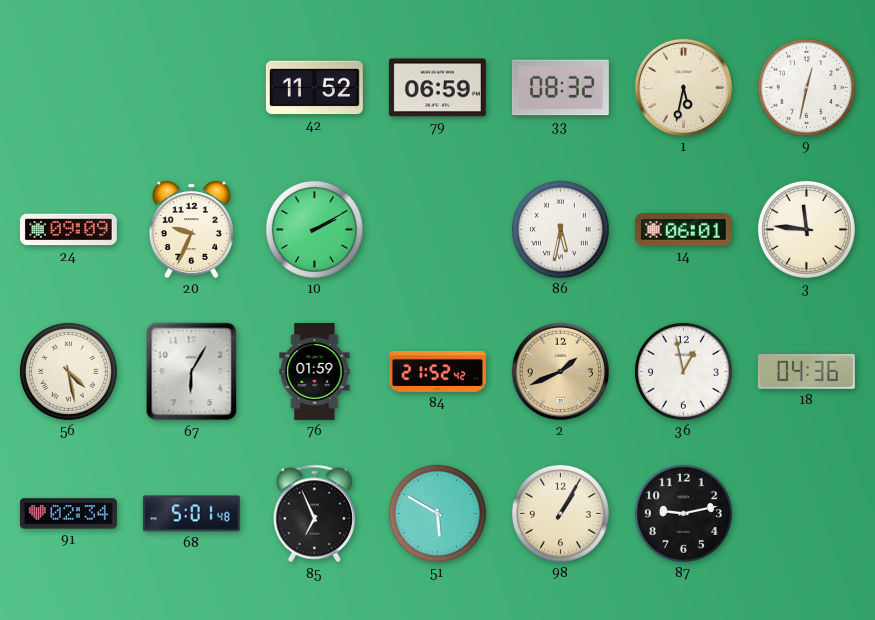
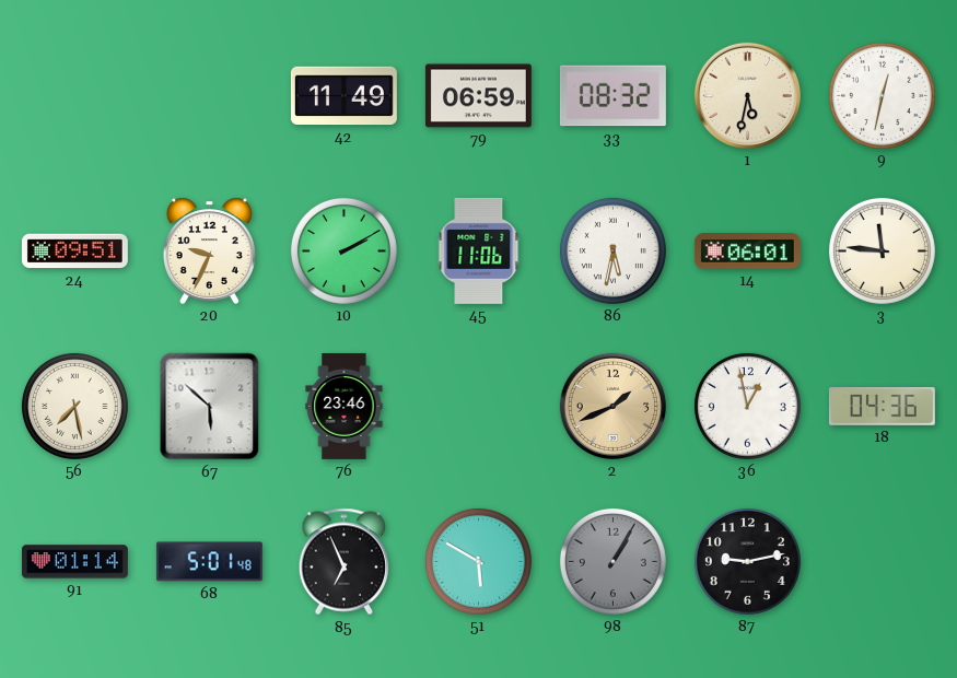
42: 11:52 -> 11:49 (343, 96)
24: 09:09 -> 09:51 (74, 252)
45: none -> 11:06 (479, 250)
56: 4:28 -> 7:28 (74, 406)
67: 6:05 -> 5:52 (210, 407)
76: 01:59 -> 23:46 (345, 406)
84: 21:52 -> none (437, 371)
91: 02:34 -> 01:14 (74, 562)
98 dial: cream -> grey (612, 561)
